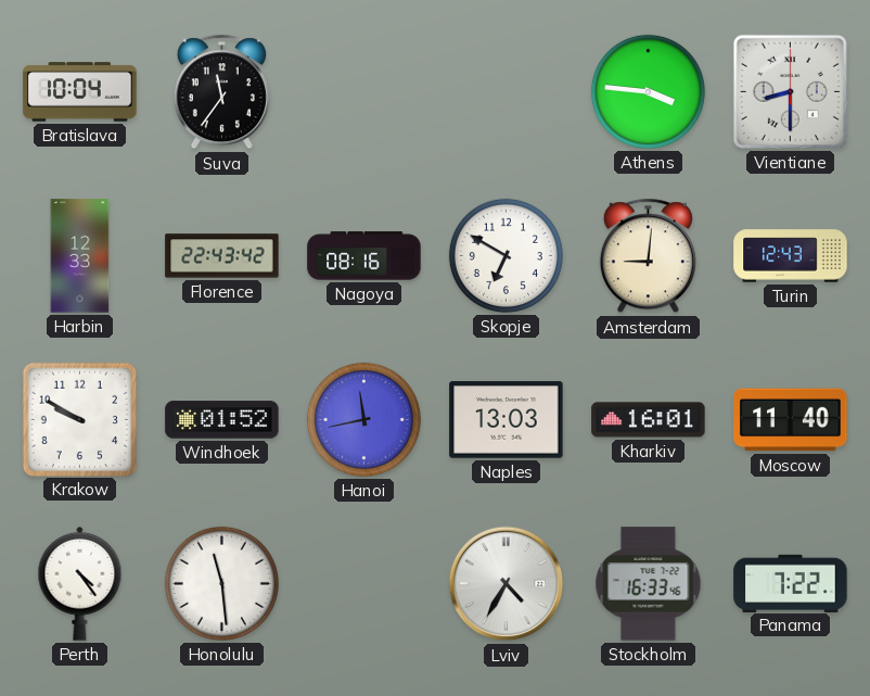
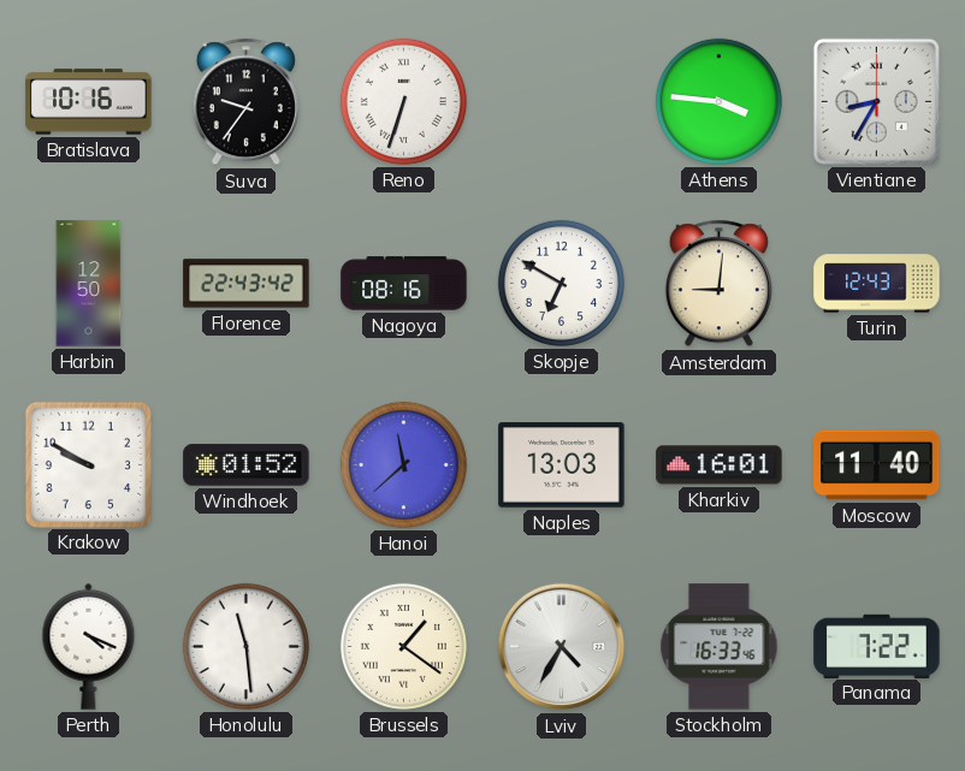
Bratislava: 10:04 -> 10:16 (89, 102)
Suva: 11:36 -> 9:36 (245, 102)
Reno: none -> 6:33 (403, 101)
Vientiane: 8:30 -> 8:35 (876, 101)
Harbin: 12:33 -> 12:50 (89, 284)
Hanoi: 11:43 -> 11:38 (403, 464)
Perth: 4:24 -> 4:19 (89, 646)
Brussels: none -> 1:21 (403, 646)
